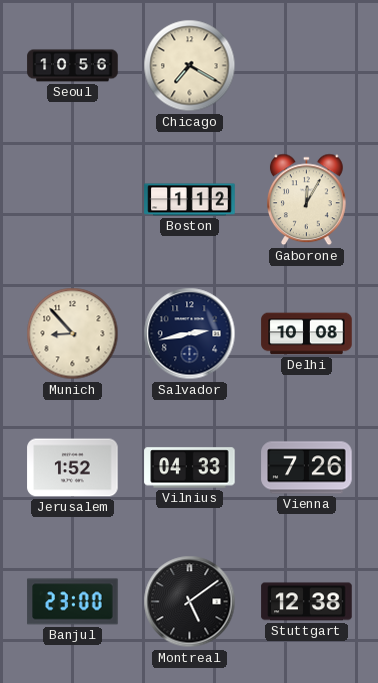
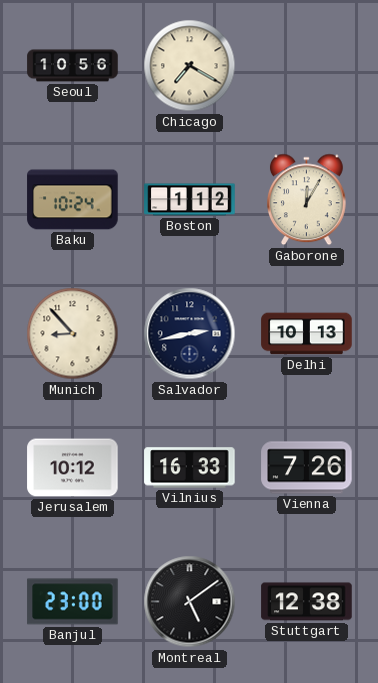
Baku: none -> 10:24 (73, 200)
Delhi: 10:08 -> 10:13 (307, 334)
Jerusalem: 1:52 -> 10:12 (73, 468)
Vilnius: 04:33 -> 16:33 (190, 468)
